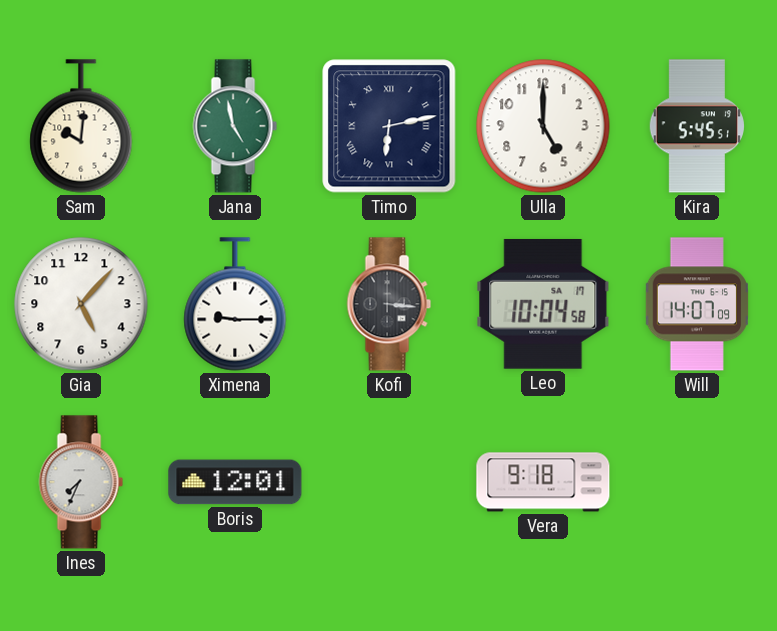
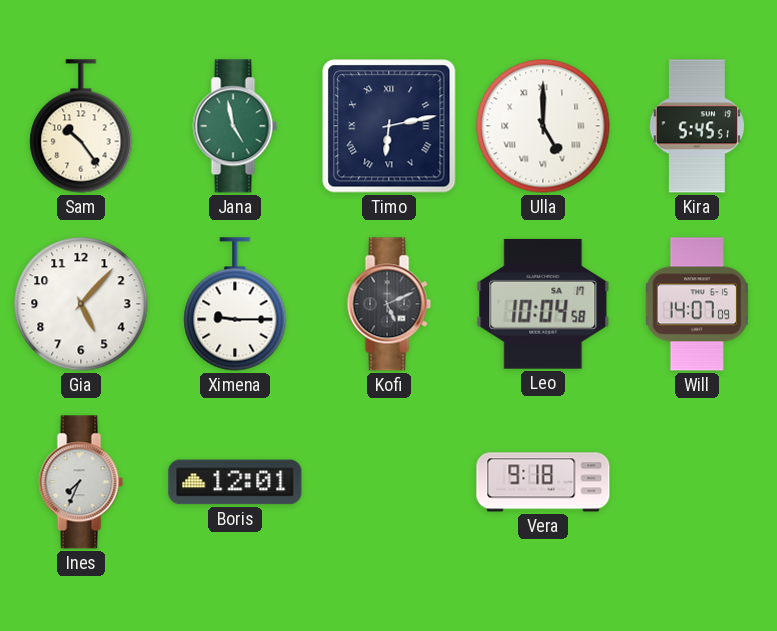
Sam: 10:01 -> 10:24 (81, 126)
Ulla numerals: Arabic -> Roman (543, 126)
Kofi: 3:16 -> 5:11 (389, 304)
